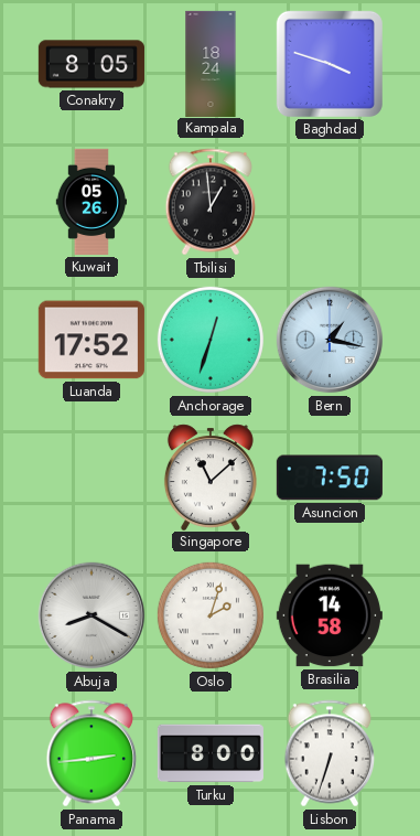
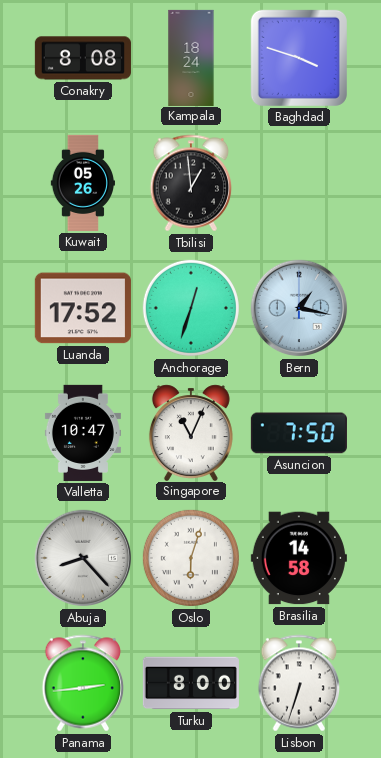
Conakry: 8:05 -> 8:08 (83, 58)
Valletta: none -> 10:47 (83, 433)
Singapore: 11:08 -> 11:04 (191, 432)
Abuja: 8:20 -> 8:23 (83, 558)
Oslo: 2:03 -> 6:03 (191, 558)
